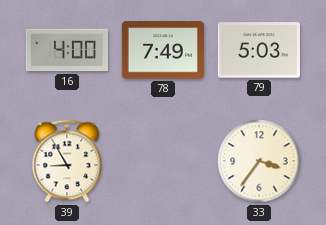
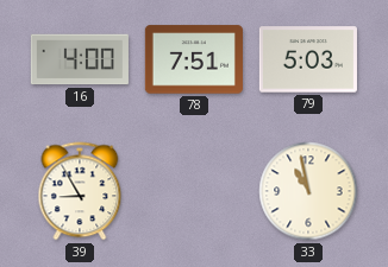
78: 7:49 -> 7:51 (194, 59)
33: 3:36 -> 10:58 (308, 191)
